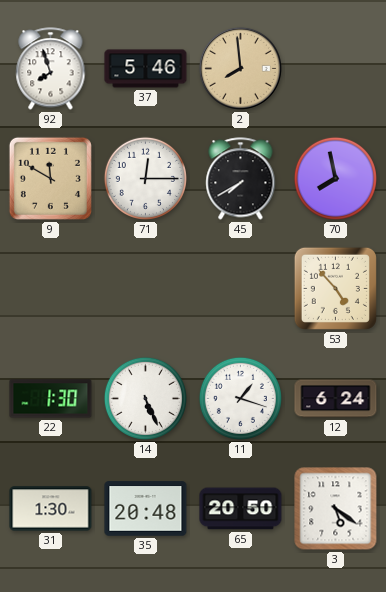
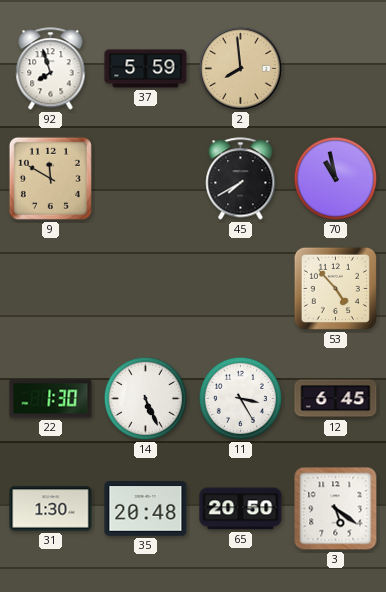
37: 5:46 -> 5:59 (146, 69)
71: 12:15 -> none (145, 178)
70: 7:58 -> 10:58 (335, 178)
11: 1:18 -> 3:25 (240, 398)
12: 6:24 -> 6:45 (336, 399)
